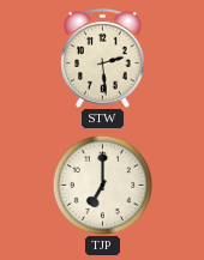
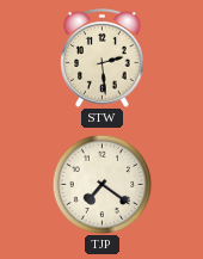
TJP: 7:00 -> 7:21 (101, 184)
